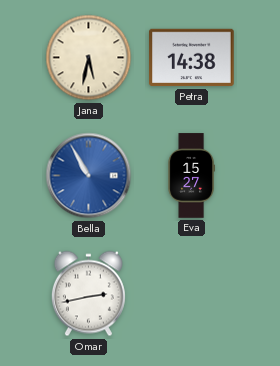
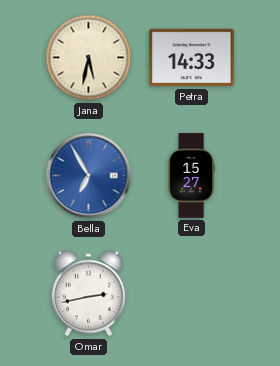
Petra: 14:38 -> 14:33 (192, 58)
Bella: 10:55 -> 6:55 (89, 176)
